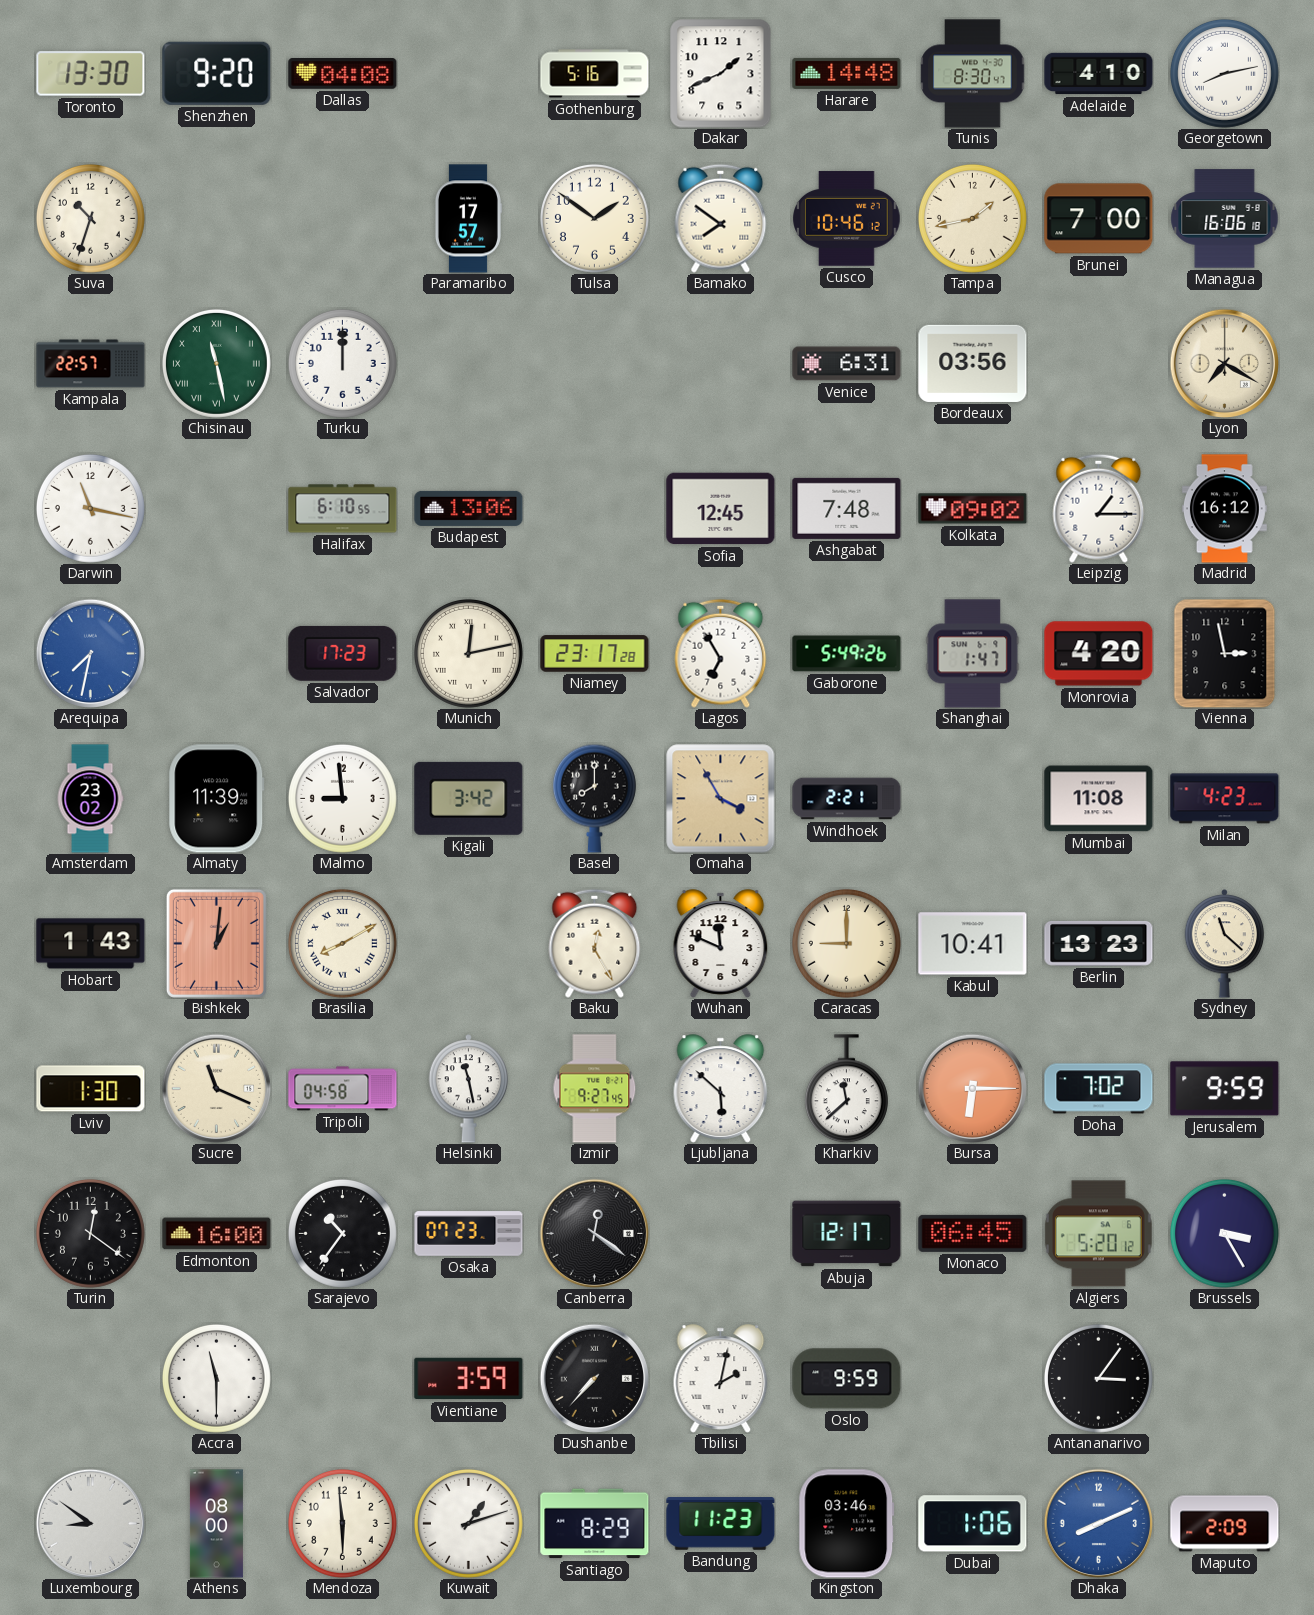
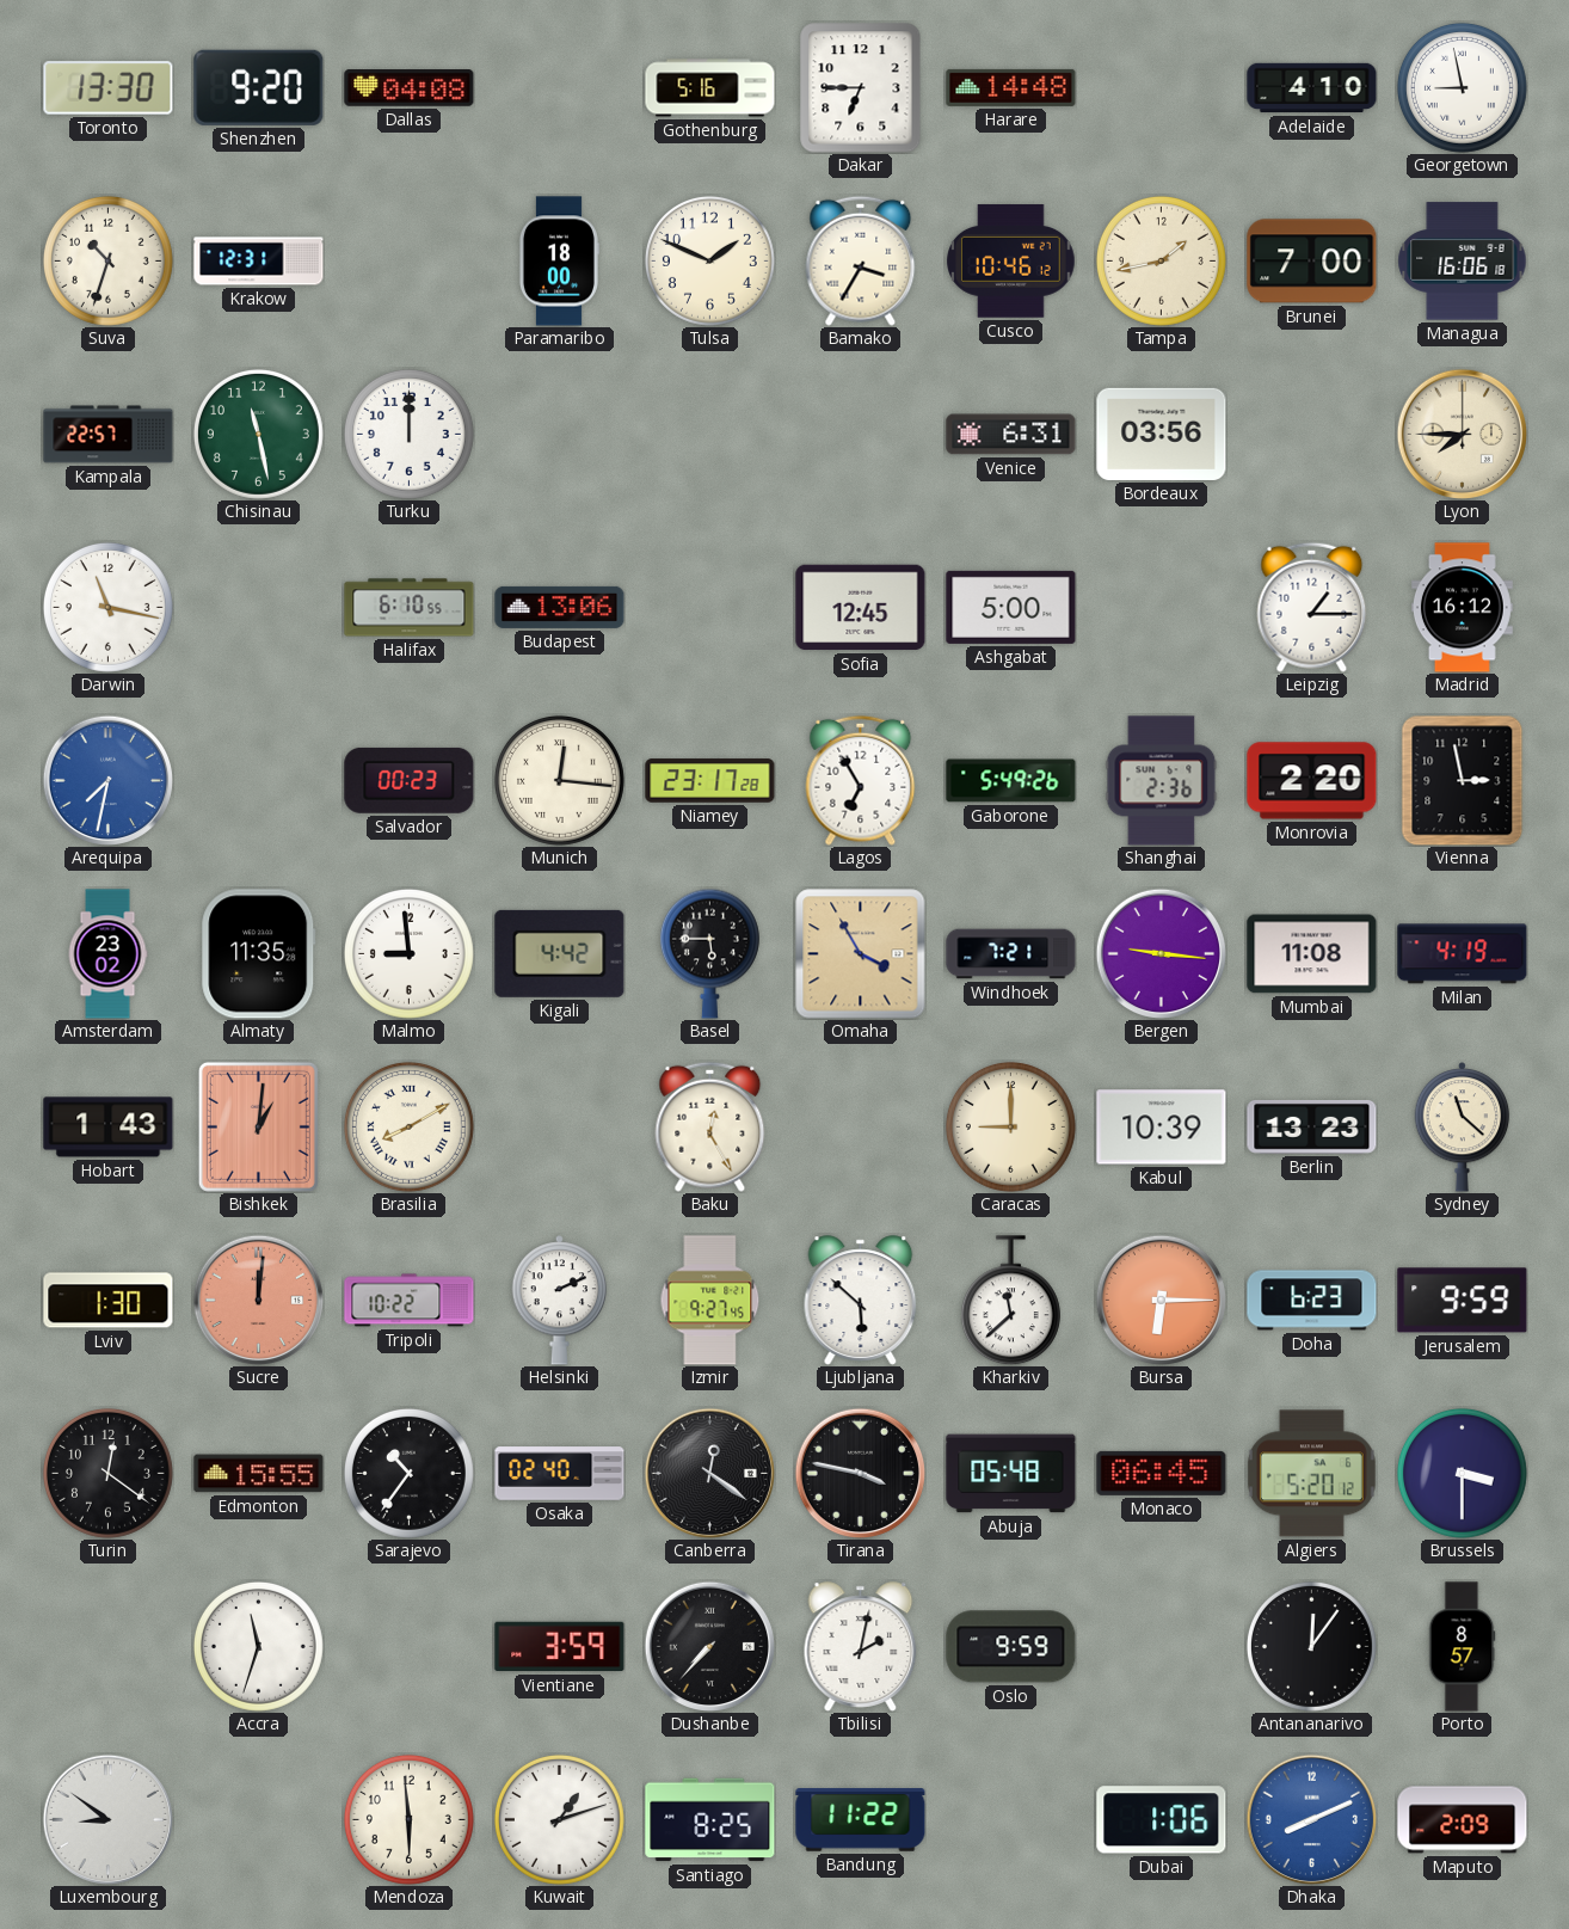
Dakar: 1:41 -> 6:45 (861, 88)
Tunis: 8:30 -> none (973, 74)
Georgetown: 8:13 -> 8:58 (1462, 87)
Krakow: none -> 12:31 (259, 262)
Paramaribo: 17:57 -> 18:00 (559, 262)
Tulsa: 1:51 -> 1:49 (709, 260)
Bamako: 7:51 -> 3:35 (861, 260)
Chisinau numerals: Roman -> Arabic (258, 434)
Lyon: 7:20 -> 7:45 (1462, 434)
Ashgabat: 7:48 -> 5:00 (1011, 607)
Kolkata: 09:02 -> none (973, 509)
Salvador: 17:23 -> 00:23 (410, 780)
Munich: 12:13 -> 12:16 (559, 780)
Shanghai: 1:47 -> 2:36 (1162, 781)
Monrovia: 4:20 -> 2:20 (1312, 781)
Almaty: 11:39 -> 11:35 (259, 954)
Kigali: 3:42 -> 4:42 (560, 953)
Basel: 8:00 -> 5:45 (709, 953)
Windhoek: 2:21 -> 7:21 (1011, 954)
Bergen: none -> 9:16 (1161, 953)
Milan: 4:23 -> 4:19 (1463, 954)
Wuhan: 11:49 -> none (721, 944)
Kabul: 10:41 -> 10:39 (1162, 1128)
Sucre: 11:19 -> 12:01 (258, 1300)
Sucre dial: cream -> salmon (258, 1300)
Tripoli: 04:58 -> 10:22 (410, 1301)
Helsinki: 11:28 -> 2:11 (560, 1301)
Doha: 7:02 -> 6:23 (1312, 1301)
Edmonton: 16:00 -> 15:55 (259, 1474)
Osaka: 07:23 -> 02:40 (560, 1474)
Tirana: none -> 3:47 (860, 1473)
Abuja: 12:17 -> 05:48 (1011, 1474)
Brussels: 3:25 -> 3:30 (1462, 1473)
Accra: 11:30 -> 11:33 (258, 1646)
Antananarivo: 3:06 -> 12:06 (1311, 1646)
Porto: none -> 8:57 (1462, 1647)
Athens: 08:00 -> none (216, 1524)
Santiago: 8:29 -> 8:25 (710, 1820)
Bandung: 11:23 -> 11:22 (861, 1820)
Kingston: 03:46 -> none (847, 1524)
